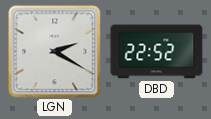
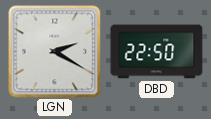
DBD: 22:52 -> 22:50 (157, 52)
